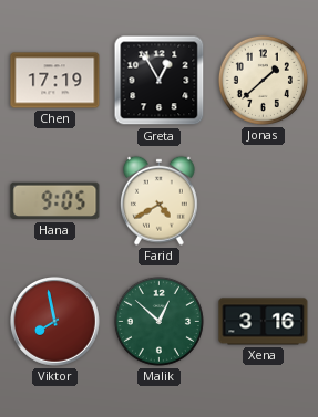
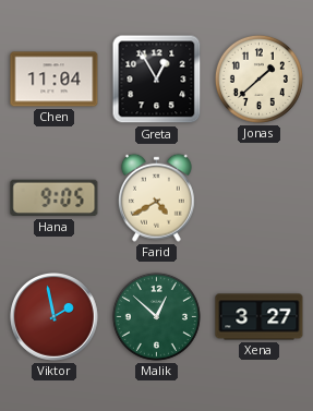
Chen: 17:19 -> 11:04 (55, 80)
Viktor: 7:58 -> 1:58 (55, 317)
Xena: 3:16 -> 3:27 (260, 317)
